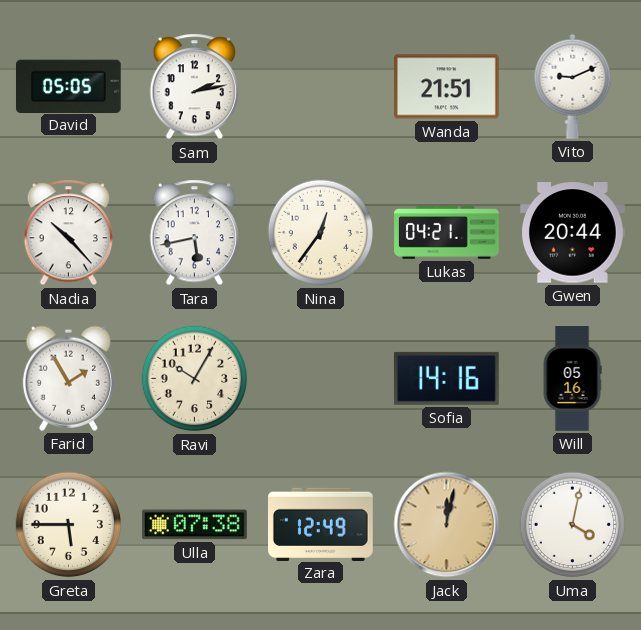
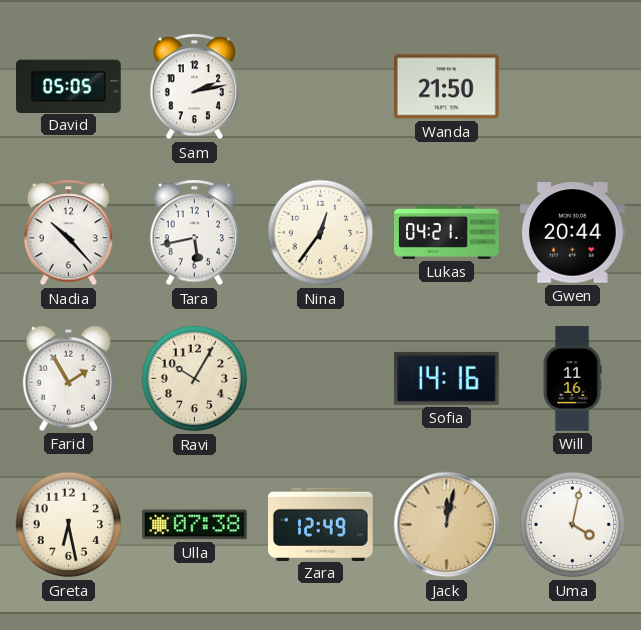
Wanda: 21:51 -> 21:50 (446, 87)
Vito: 9:11 -> none (573, 86)
Will: 05:16 -> 11:16 (572, 379)
Greta: 5:45 -> 6:28 (69, 525)
